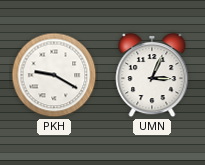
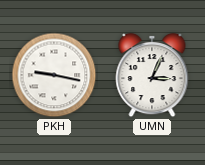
PKH: 9:20 -> 9:17 (54, 75)
